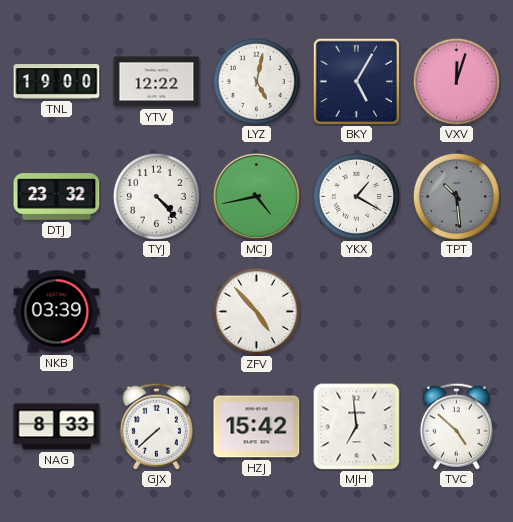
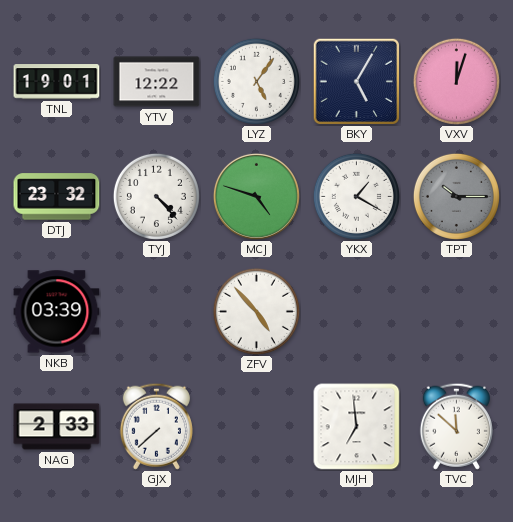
TNL: 19:00 -> 19:01 (57, 82)
LYZ: 5:02 -> 5:06 (256, 81)
MCJ: 4:43 -> 4:48 (256, 196)
TPT: 10:29 -> 10:15 (456, 196)
NAG: 8:33 -> 2:33 (57, 427)
HZJ: 15:42 -> none (257, 427)
TVC: 4:52 -> 11:52 (456, 426)
